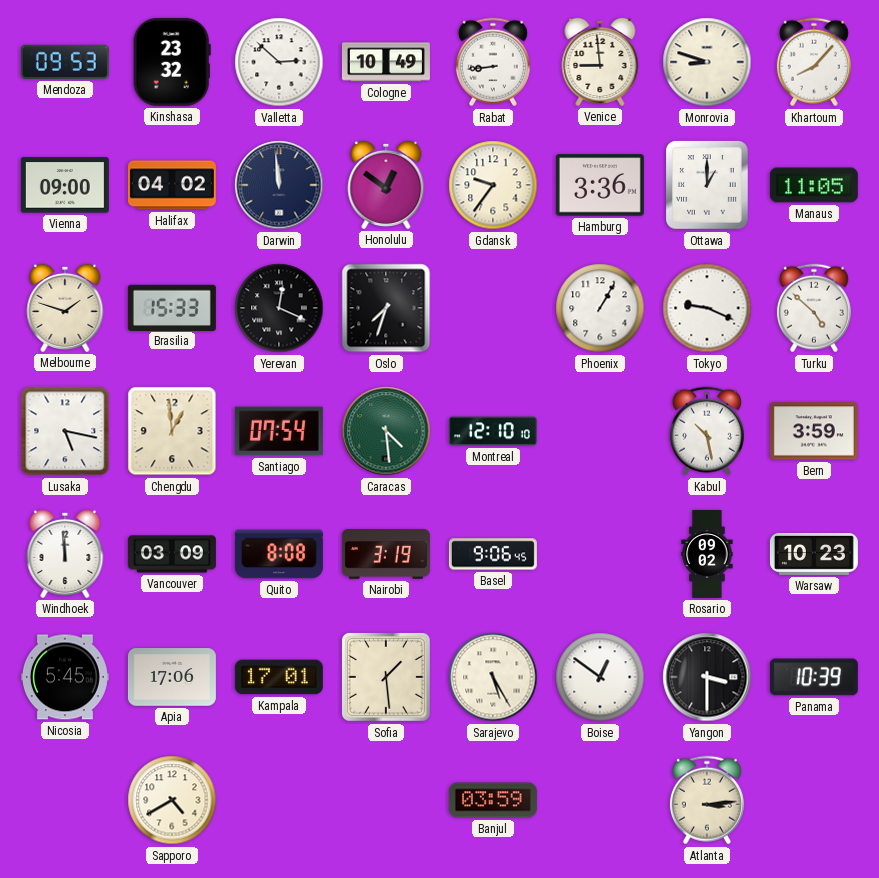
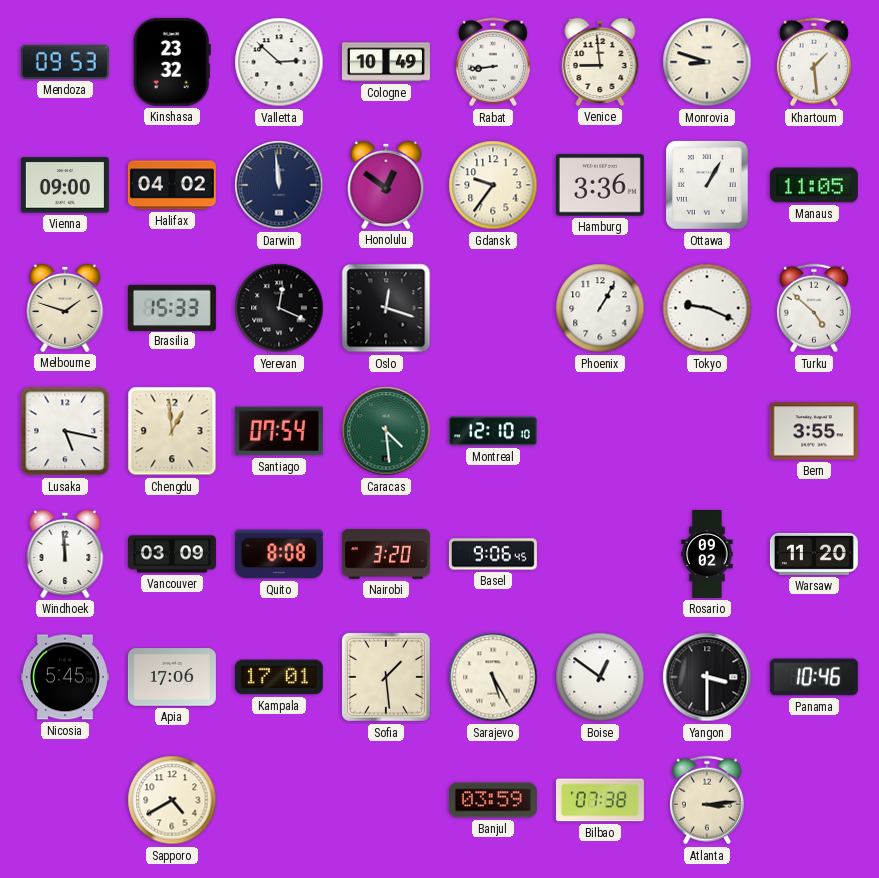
Khartoum: 8:07 -> 1:29 (814, 62)
Ottawa: 1:00 -> 1:05 (708, 185)
Oslo: 7:33 -> 12:18 (386, 308)
Kabul: 10:28 -> none (707, 431)
Bern: 3:59 -> 3:55 (814, 431)
Nairobi: 3:19 -> 3:20 (386, 554)
Warsaw: 10:23 -> 11:20 (814, 554)
Panama: 10:39 -> 10:46 (814, 677)
Bilbao: none -> 07:38 (600, 800)
